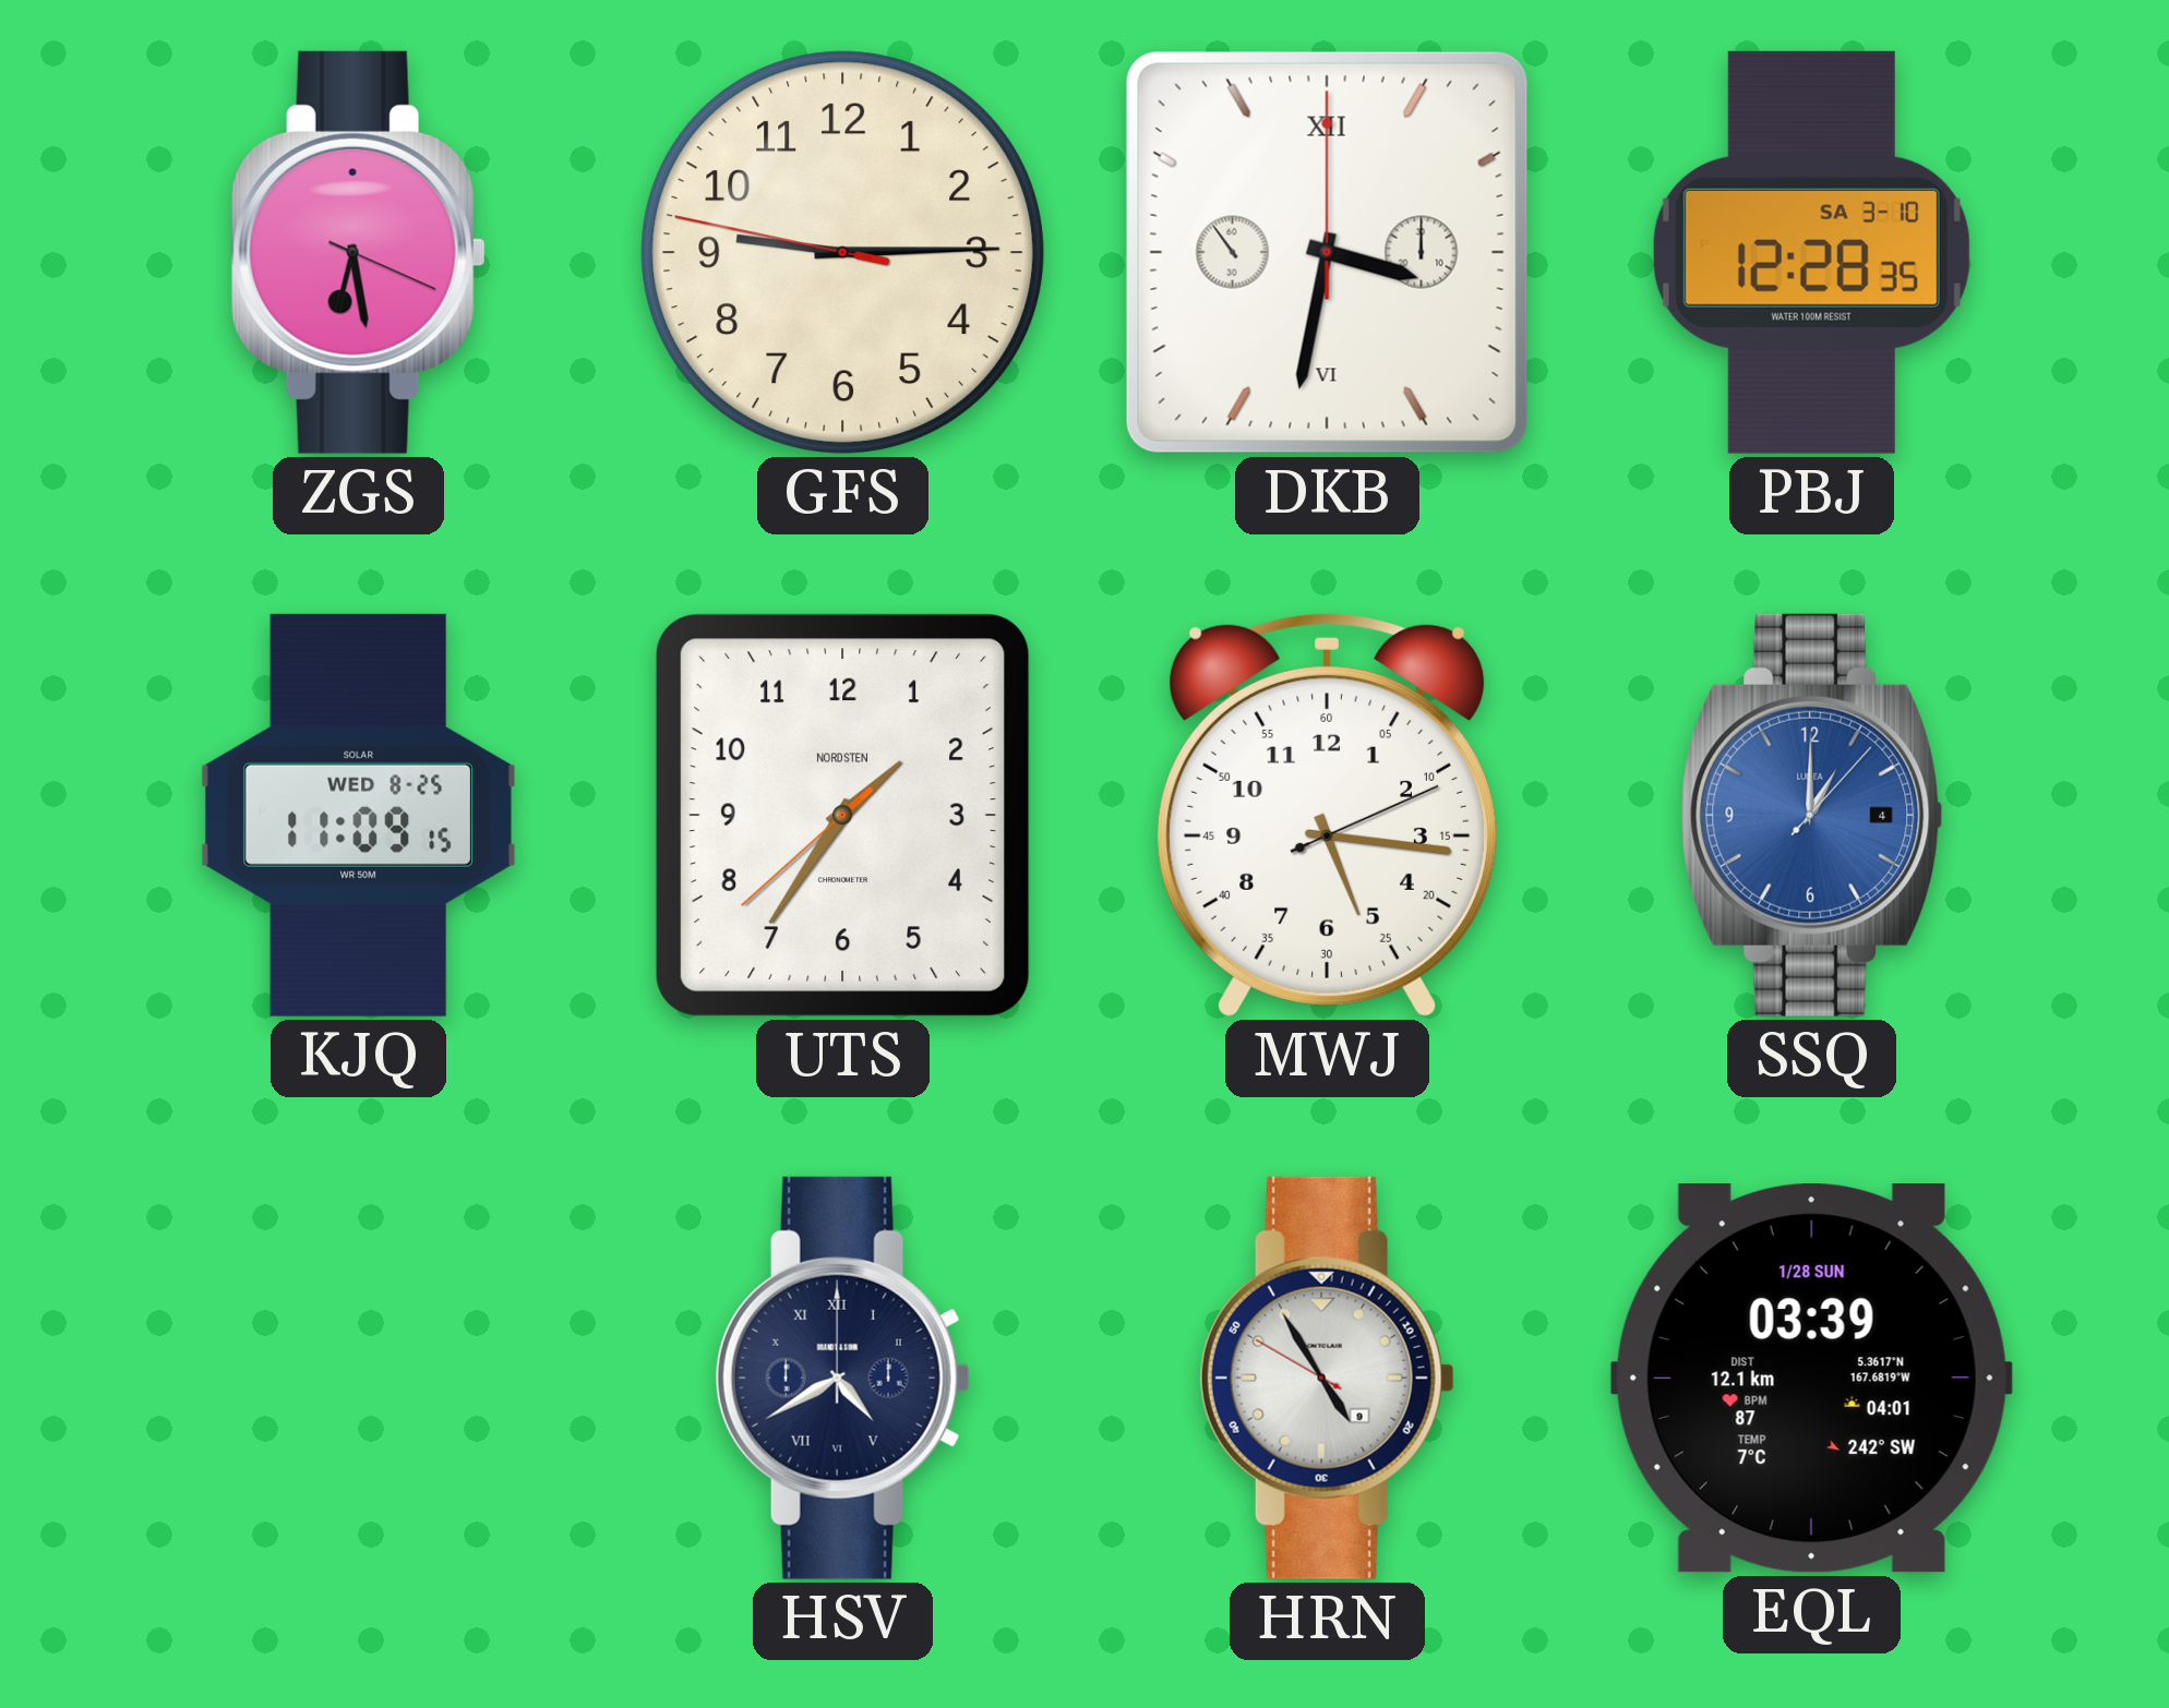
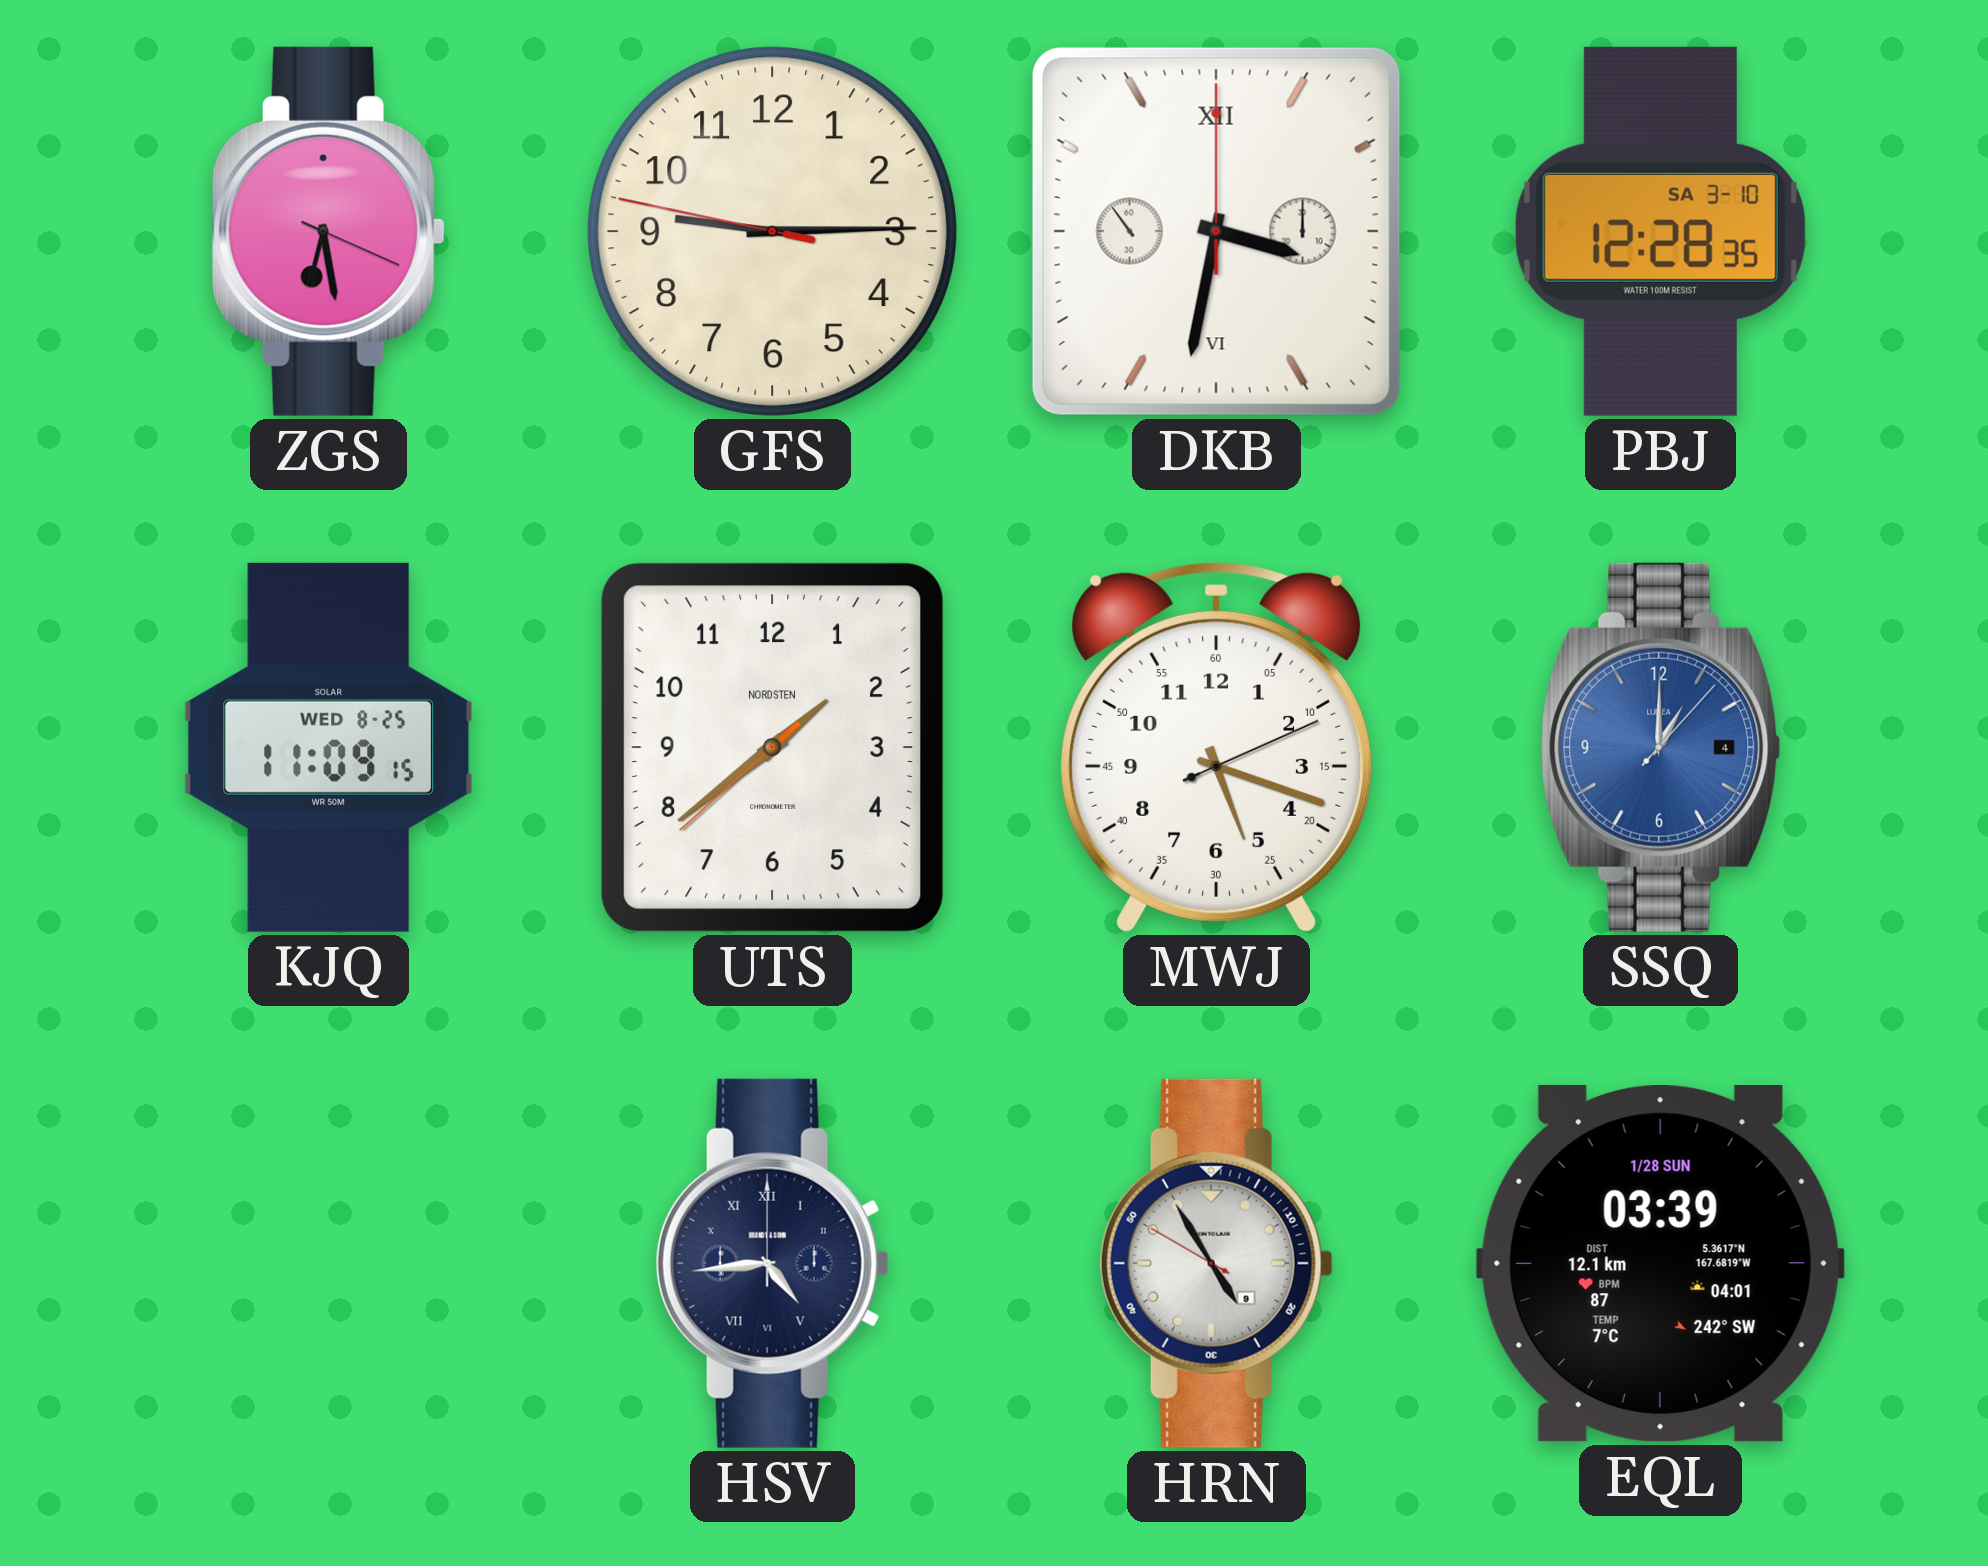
UTS: 1:35 -> 1:38 (772, 747)
MWJ: 5:16 -> 5:18 (1216, 747)
HSV: 4:40 -> 4:44 (772, 1263)
